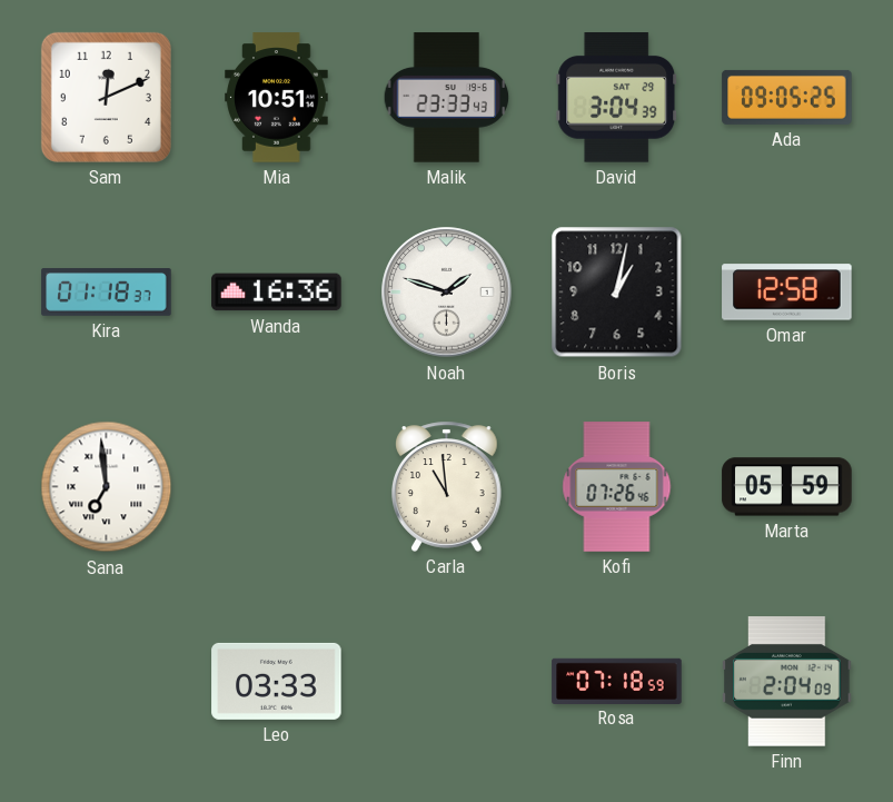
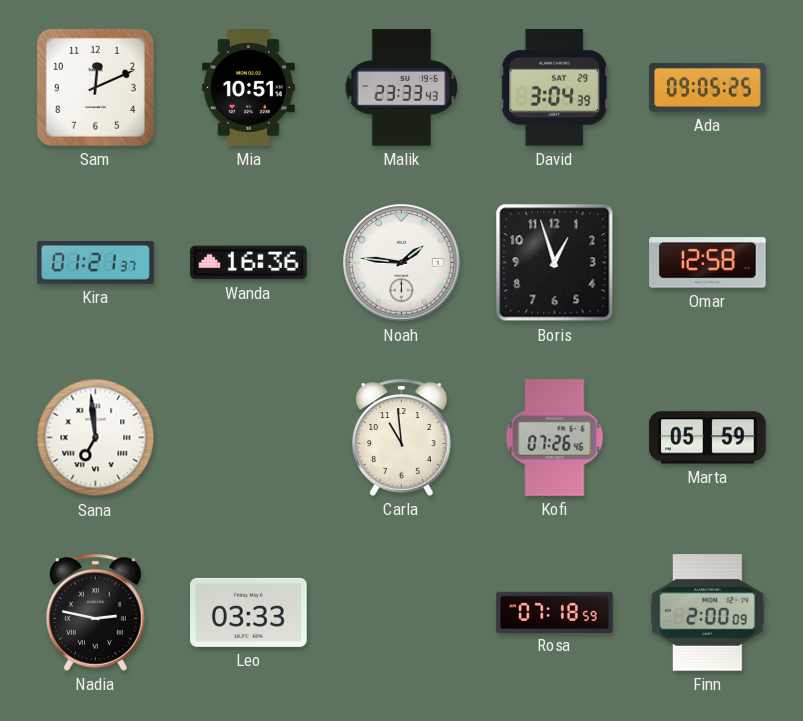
Kira: 01:18 -> 01:21 (96, 263)
Noah: 1:48 -> 1:46 (402, 263)
Boris: 1:02 -> 12:57 (555, 263)
Nadia: none -> 2:47 (96, 612)
Finn: 2:04 -> 2:00 (708, 613)
